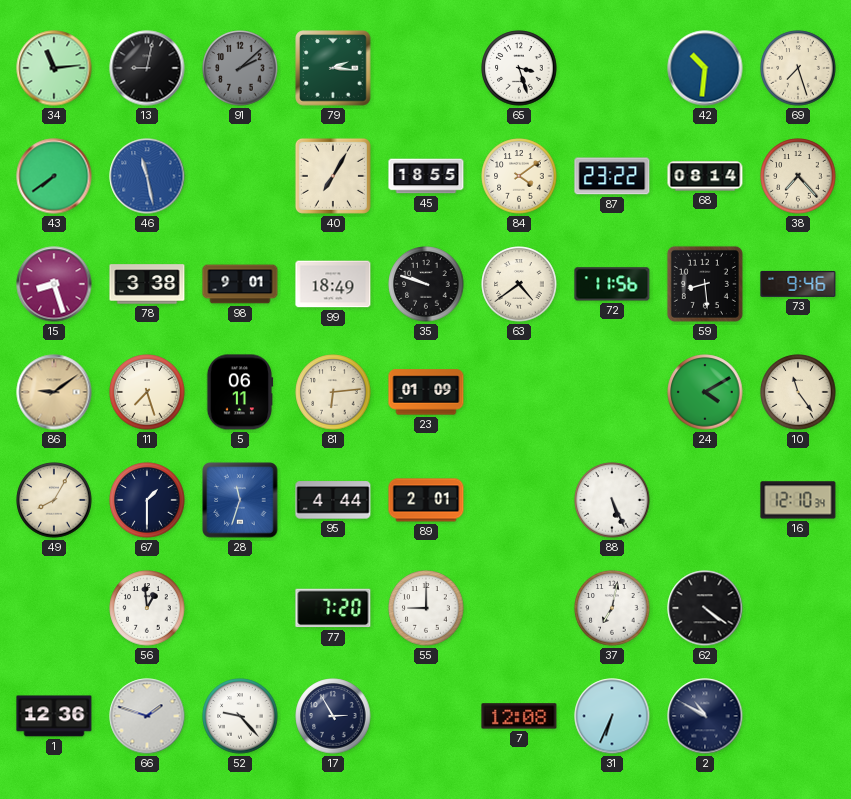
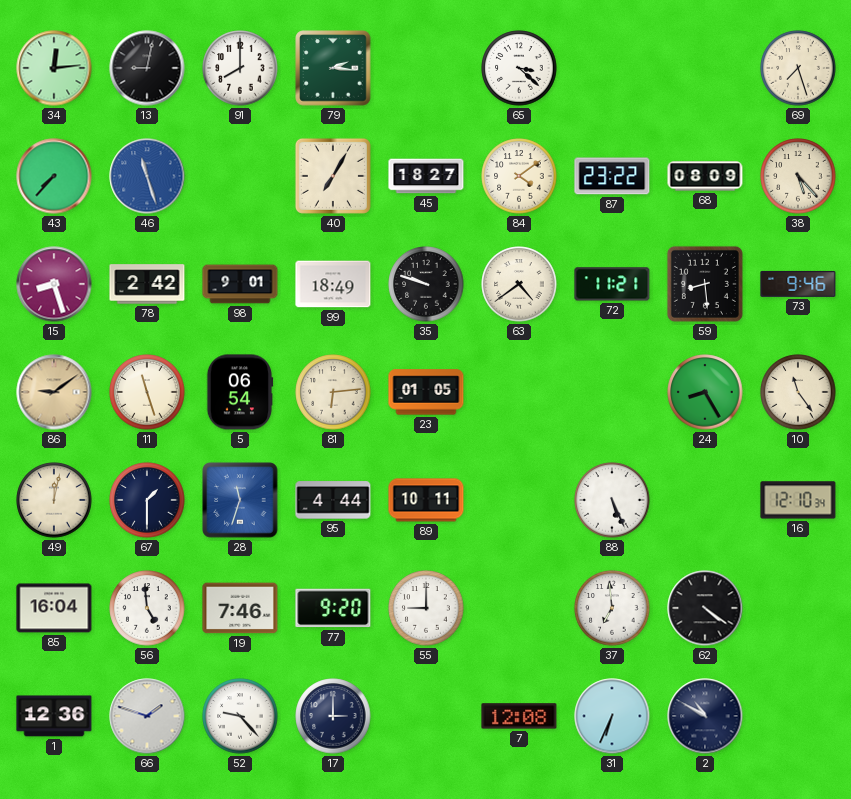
34: 11:14 -> 12:14 (54, 68)
91: 2:08 -> 8:00 (240, 68)
91 dial: grey -> white (240, 68)
65: 3:27 -> 3:22 (519, 68)
42: 10:31 -> none (705, 68)
43: 7:39 -> 7:37 (54, 176)
46: 11:28 -> 11:27 (147, 176)
45: 18:55 -> 18:27 (426, 176)
68: 08:14 -> 08:09 (705, 176)
38: 7:23 -> 5:23 (798, 176)
78: 3:38 -> 2:42 (147, 284)
72: 11:56 -> 11:21 (612, 284)
11: 7:27 -> 11:27 (147, 392)
5: 06:11 -> 06:54 (240, 392)
23: 01:09 -> 01:05 (426, 392)
24: 4:10 -> 8:25 (705, 392)
49: 8:05 -> 12:02 (54, 500)
89: 2:01 -> 10:11 (426, 500)
85: none -> 16:04 (54, 608)
56: 12:59 -> 4:59 (147, 608)
19: none -> 7:46 (240, 608)
77: 7:20 -> 9:20 (333, 608)
37: 7:02 -> 6:59 (612, 608)
17: 2:55 -> 3:00 (333, 716)
